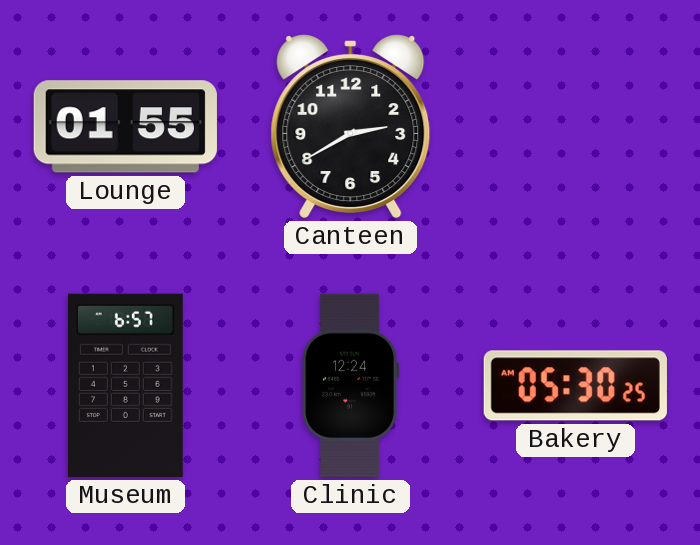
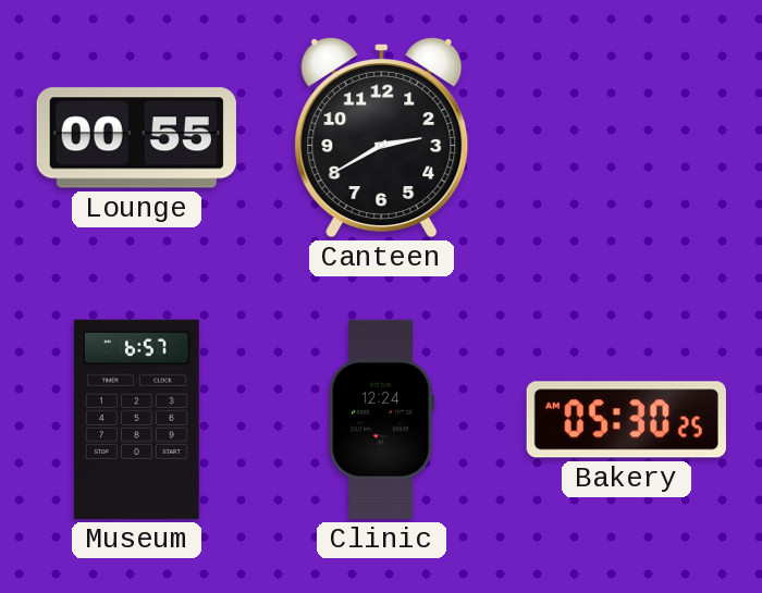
Lounge: 01:55 -> 00:55 (136, 138)
